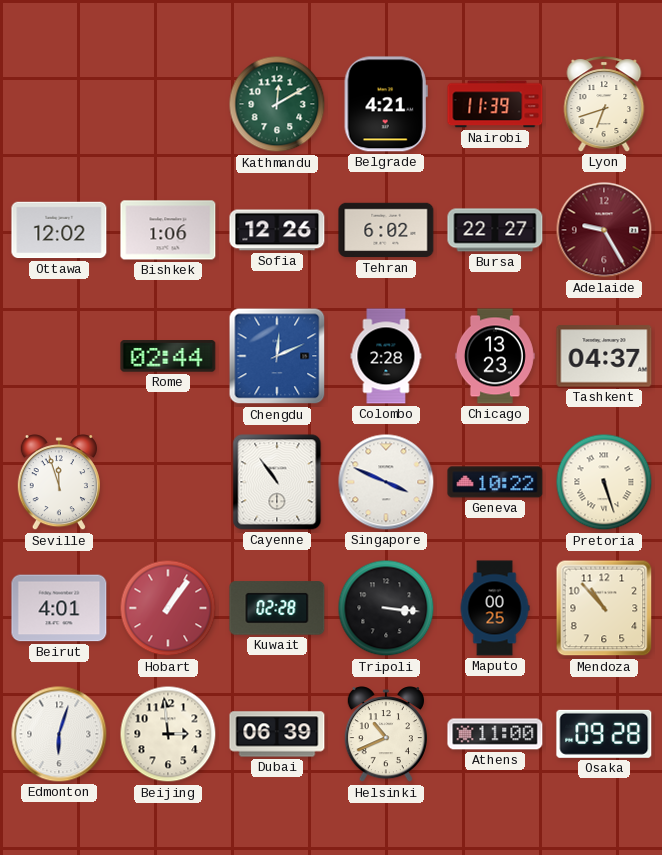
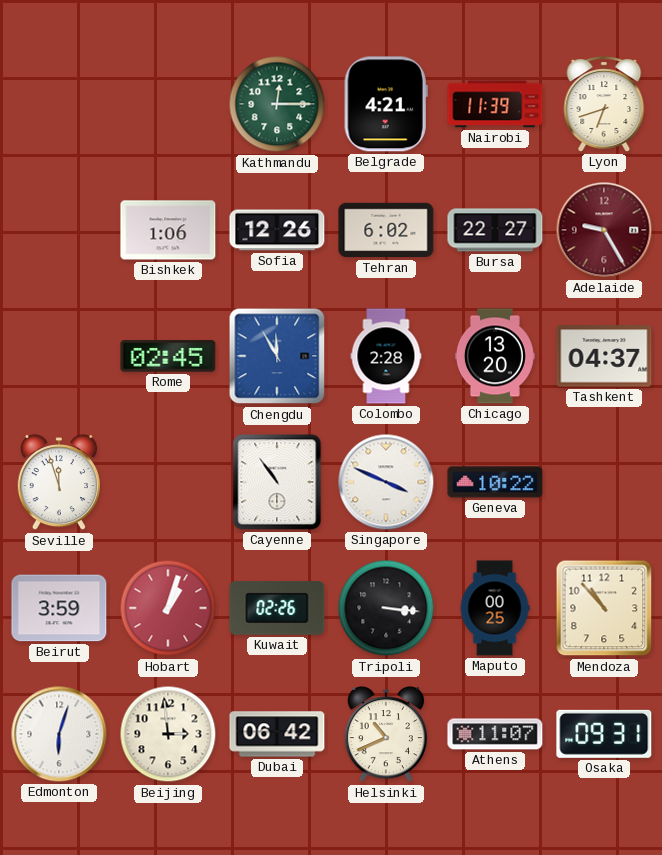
Kathmandu: 12:10 -> 12:15 (277, 104)
Ottawa: 12:02 -> none (59, 230)
Rome: 02:44 -> 02:45 (168, 356)
Chengdu: 12:11 -> 11:55 (277, 356)
Chicago: 13:23 -> 13:20 (495, 356)
Pretoria: 5:27 -> none (604, 482)
Beirut: 4:01 -> 3:59 (59, 608)
Hobart: 1:06 -> 1:03 (168, 608)
Kuwait: 02:28 -> 02:26 (277, 608)
Dubai: 06:39 -> 06:42 (277, 734)
Athens: 11:00 -> 11:07 (495, 734)
Osaka: 09:28 -> 09:31 (604, 734)
